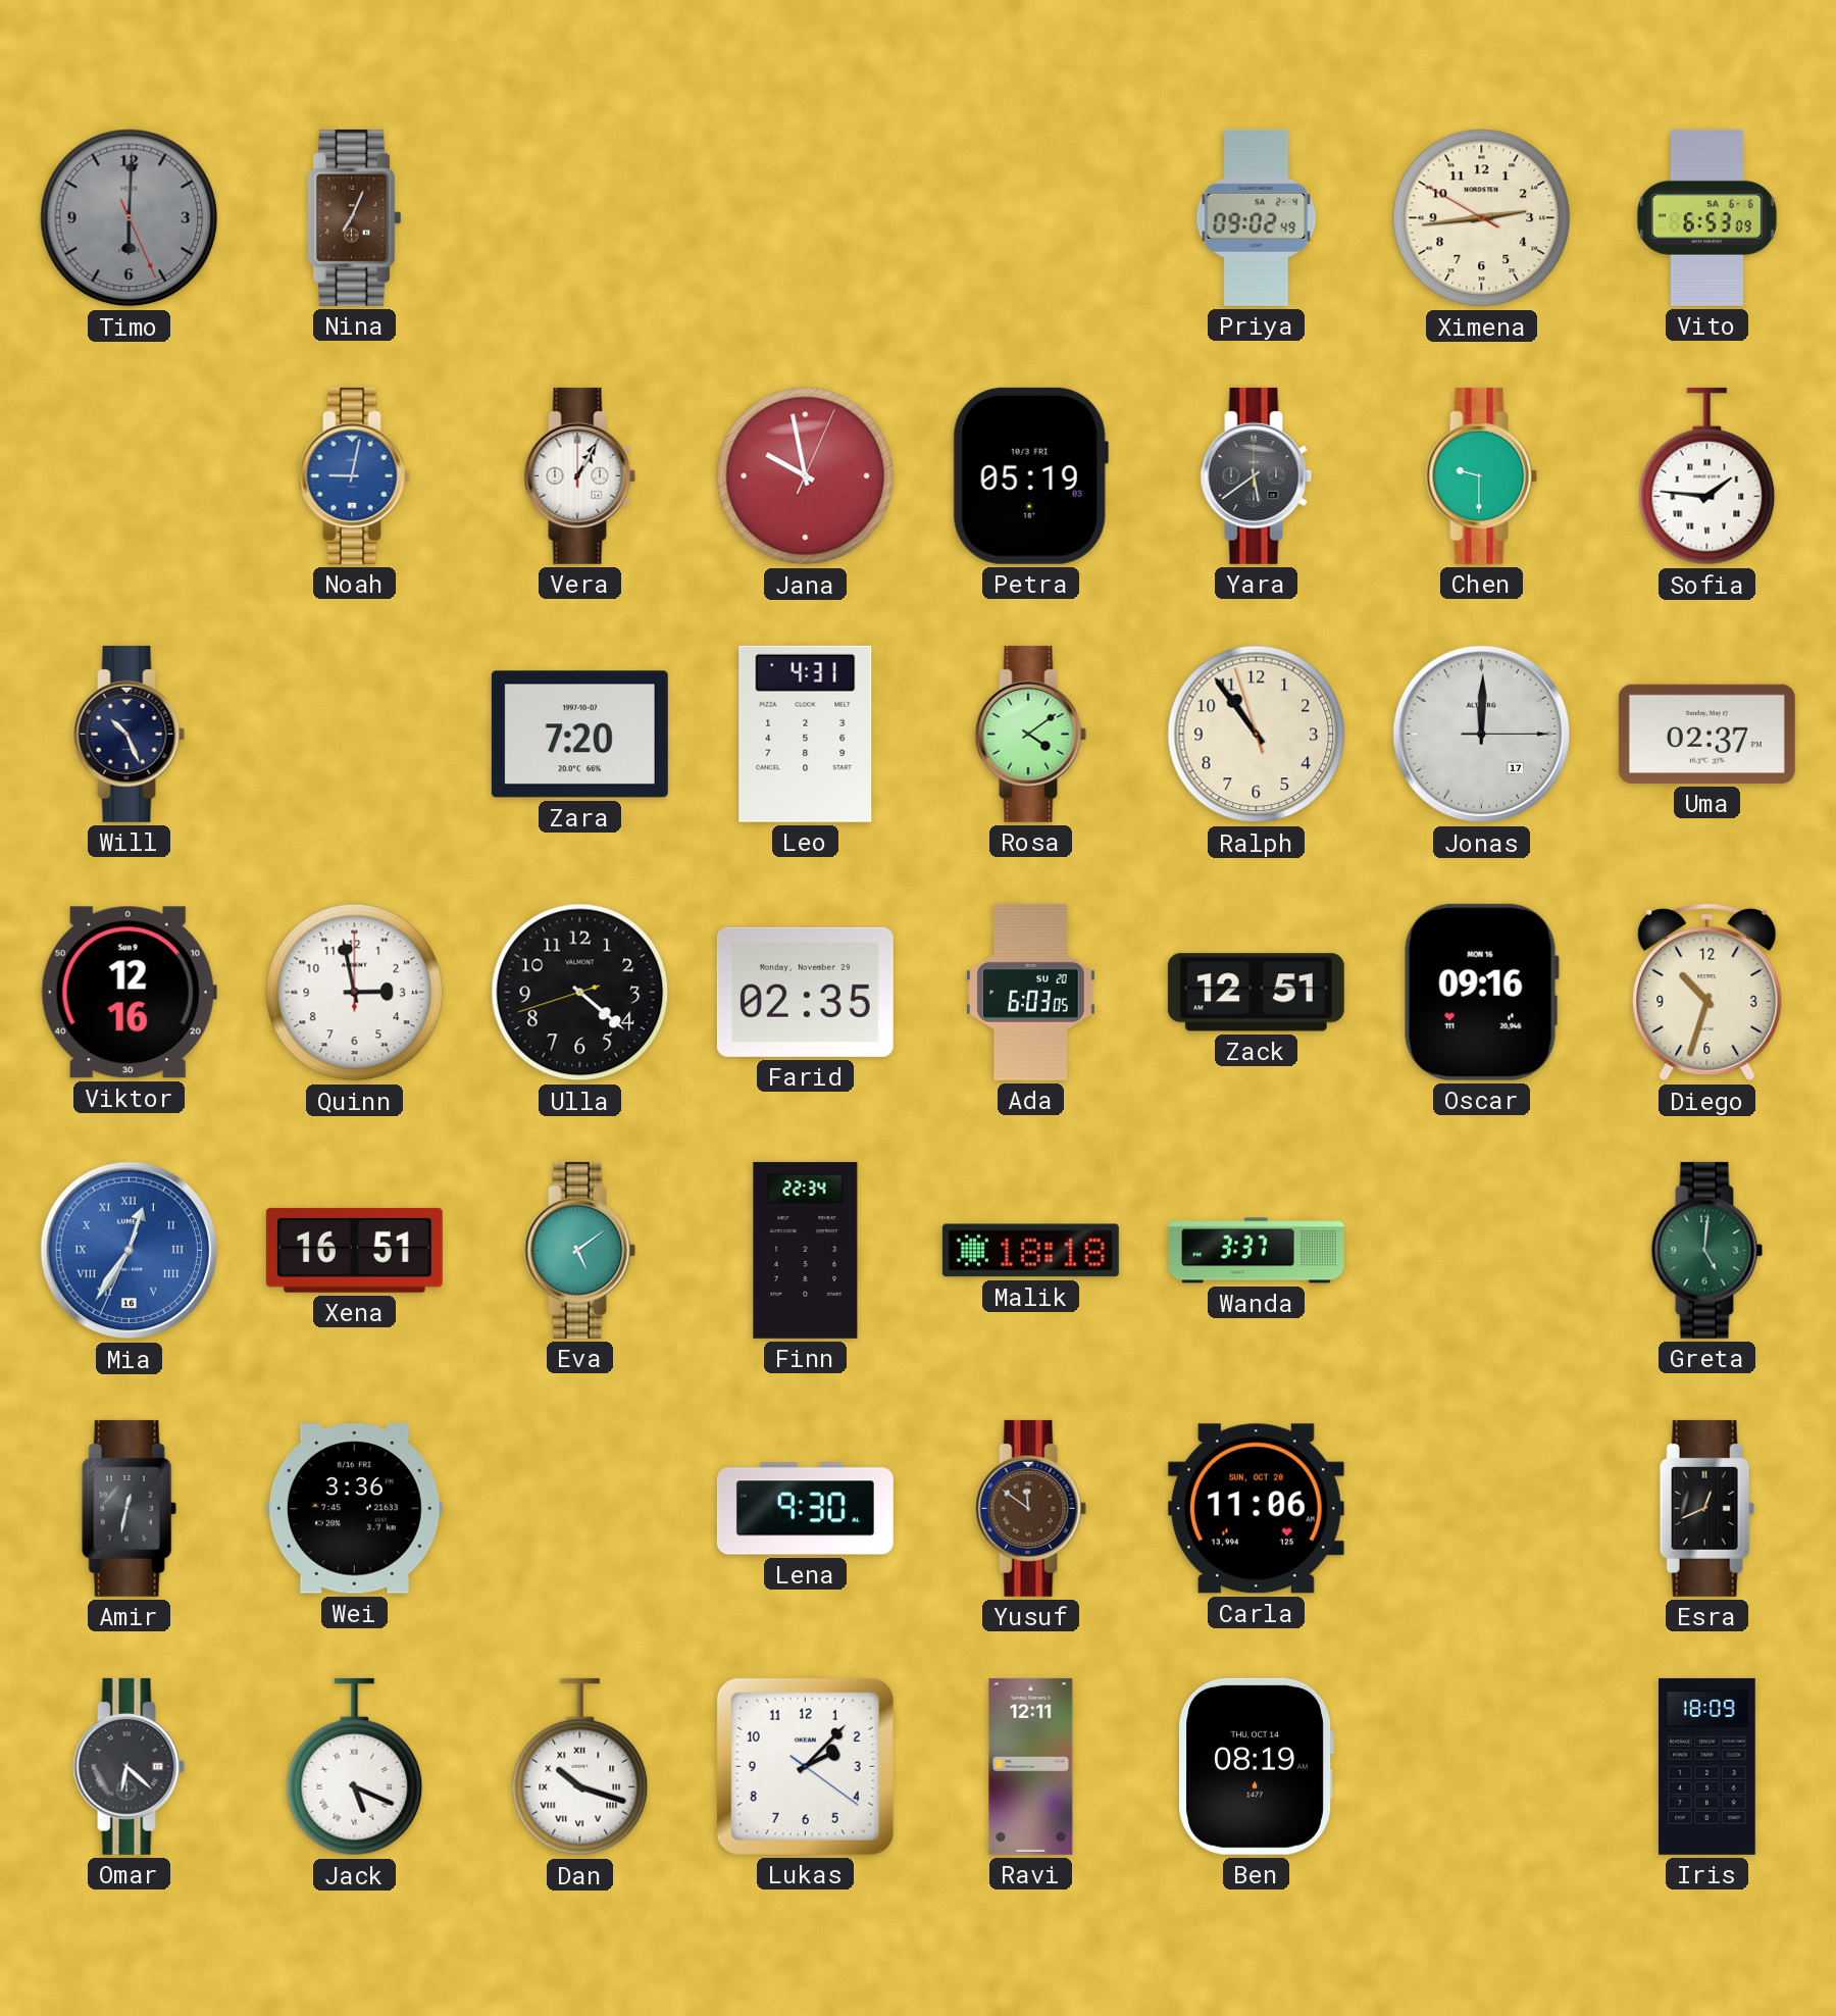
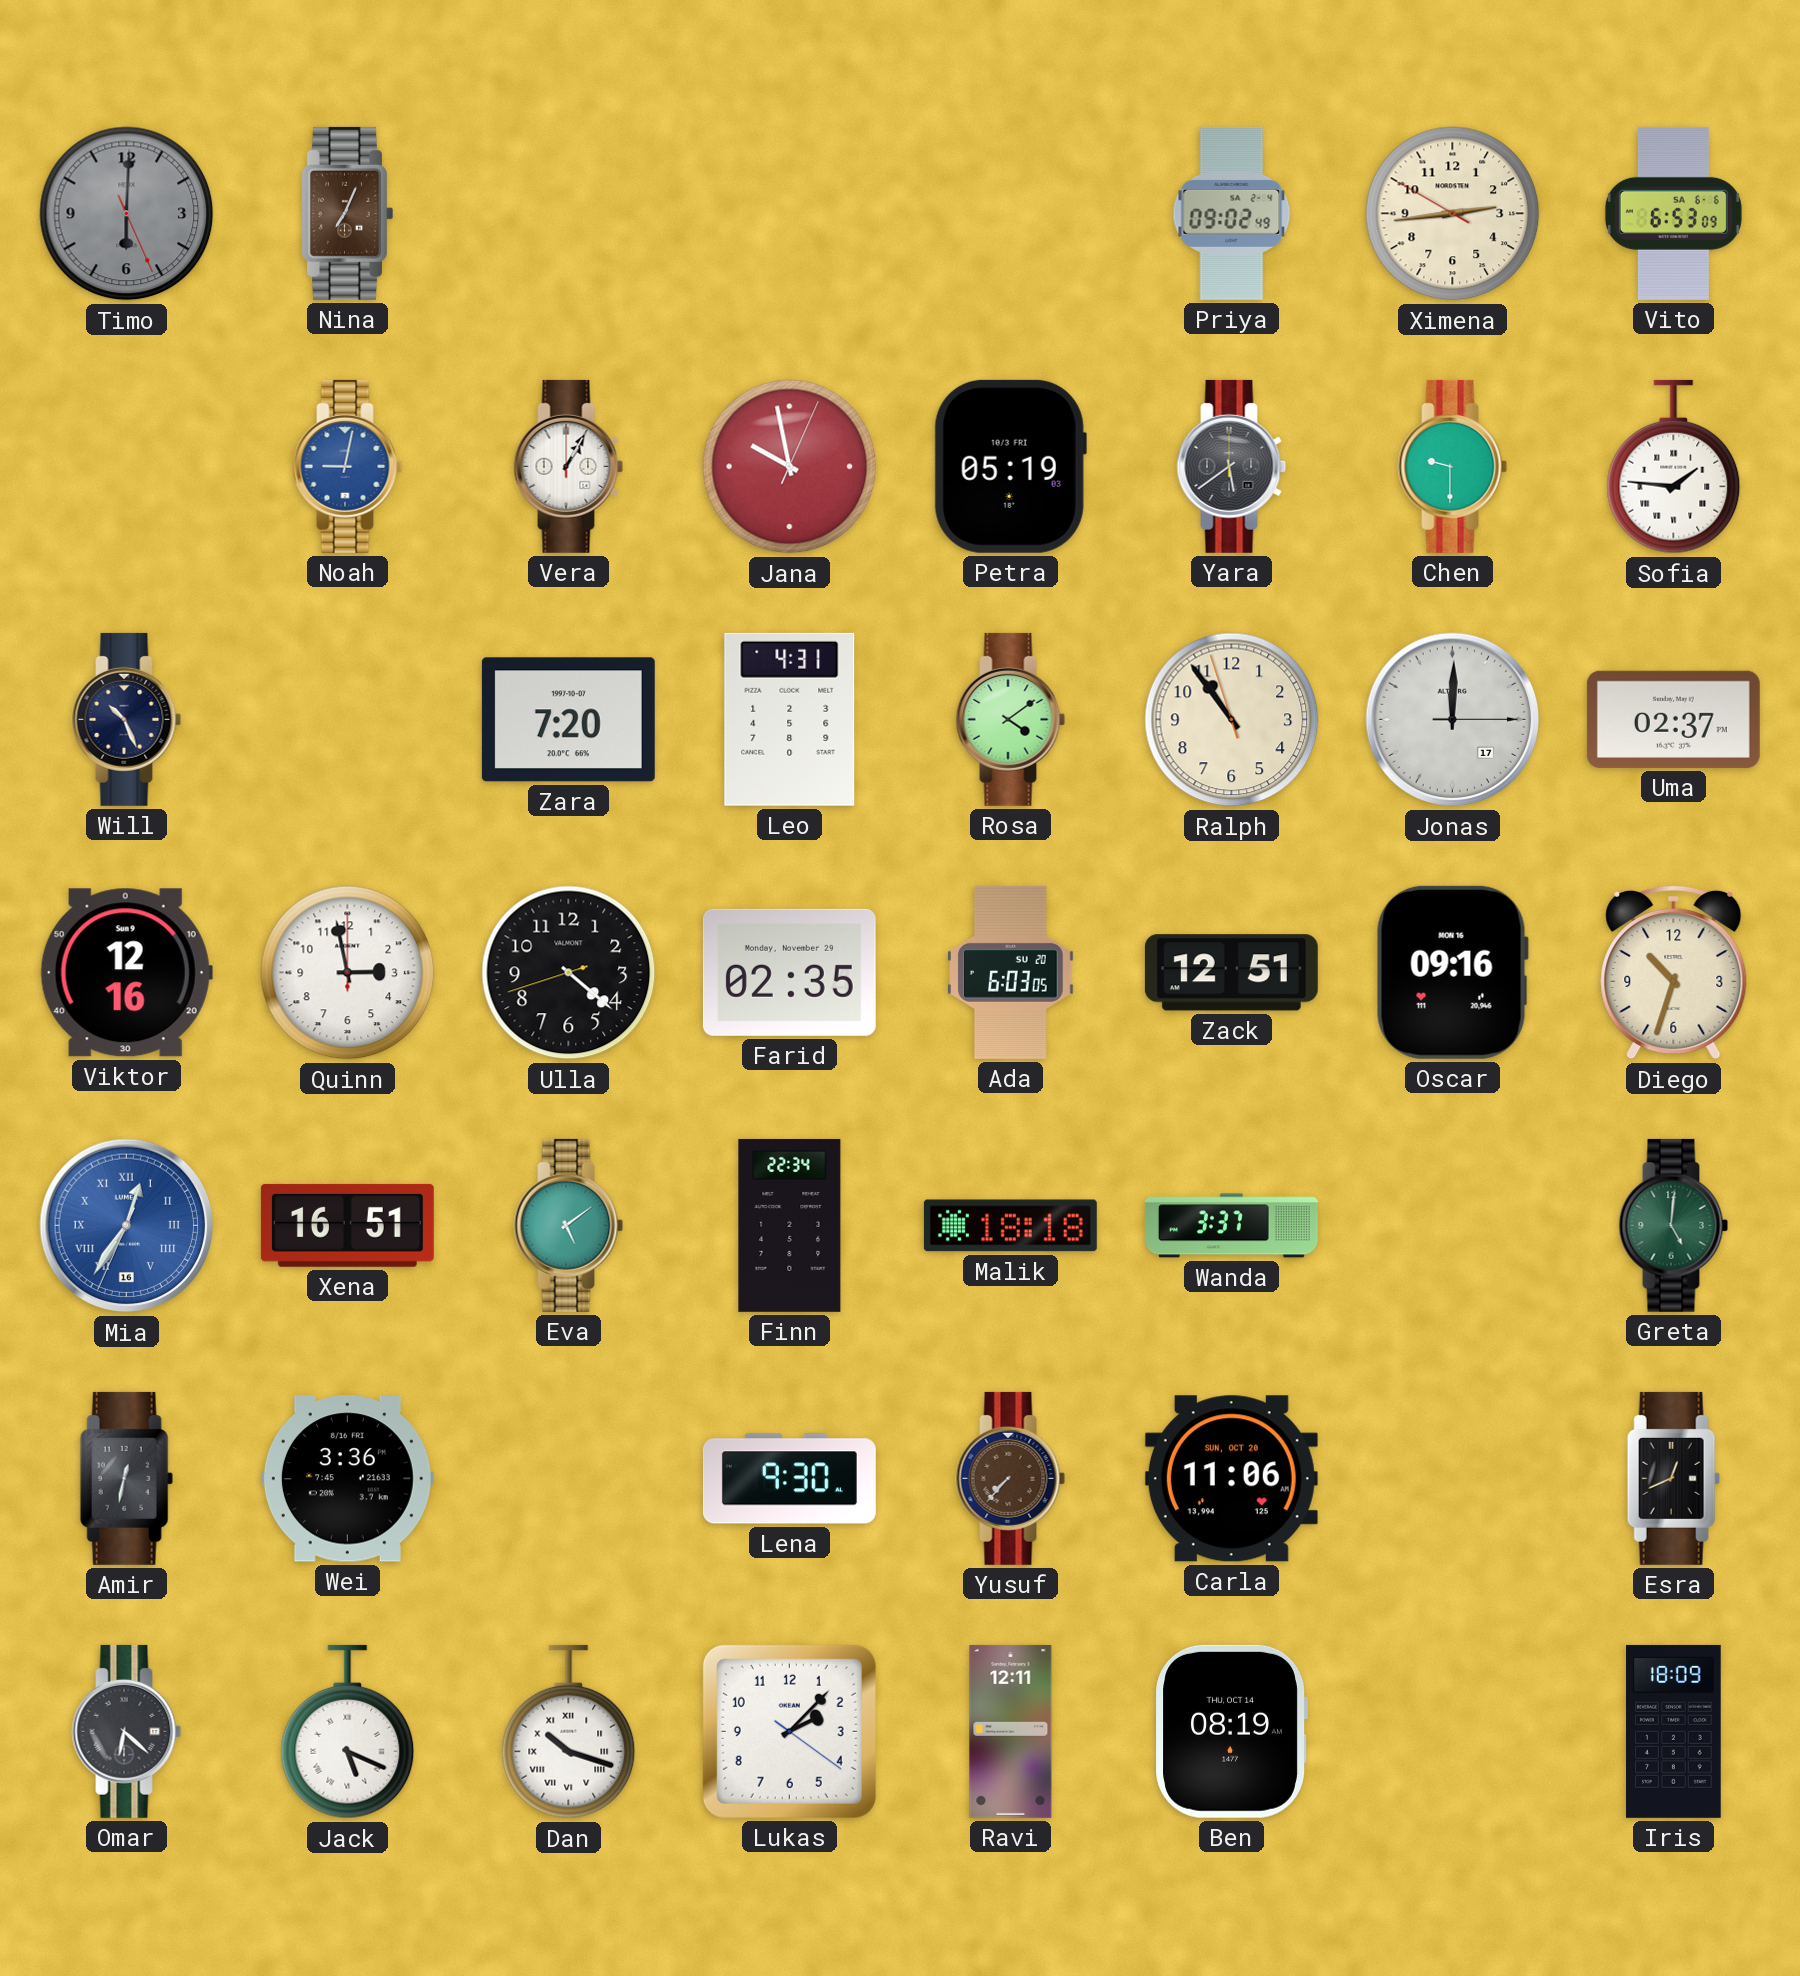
Yusuf: 11:51 -> 7:37 (1011, 1478)
